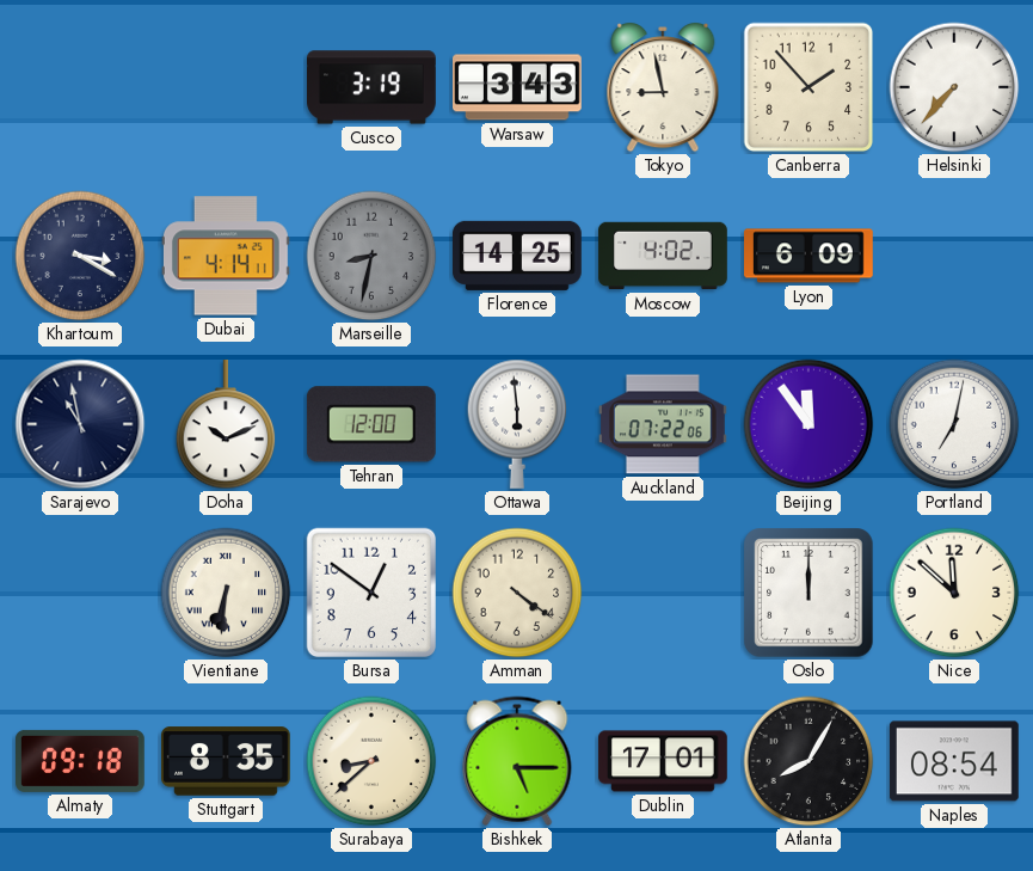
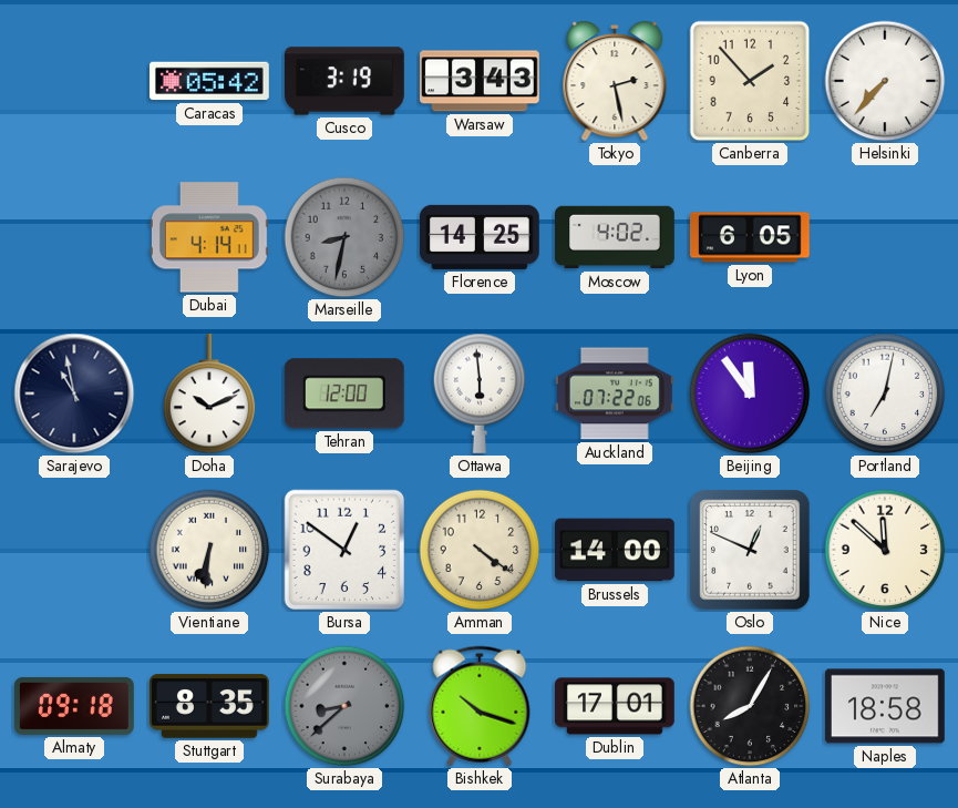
Caracas: none -> 05:42 (210, 81)
Tokyo: 8:58 -> 2:28 (615, 81)
Khartoum: 3:20 -> none (80, 256)
Lyon: 6:09 -> 6:05 (751, 237)
Brussels: none -> 14:00 (616, 550)
Oslo: 12:00 -> 12:49 (750, 550)
Surabaya dial: cream -> grey (344, 706)
Bishkek: 5:15 -> 10:18 (480, 706)
Naples: 08:54 -> 18:58 (885, 706)
